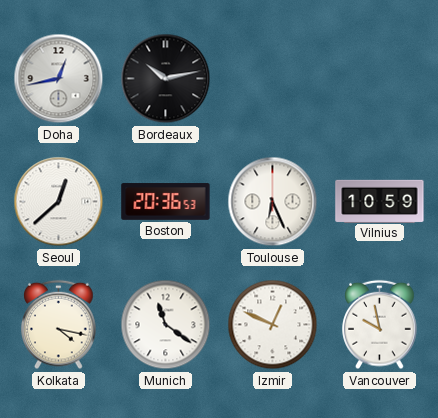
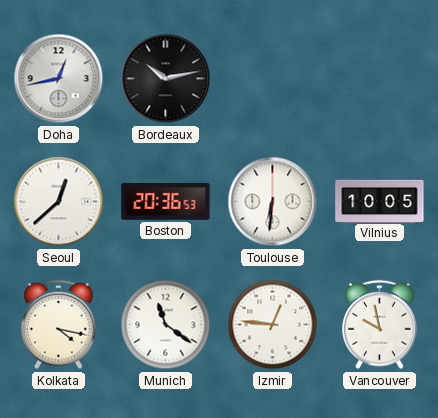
Toulouse: 6:26 -> 6:31 (273, 202)
Vilnius: 10:59 -> 10:05 (380, 201)
Izmir: 12:49 -> 12:46 (273, 325)
